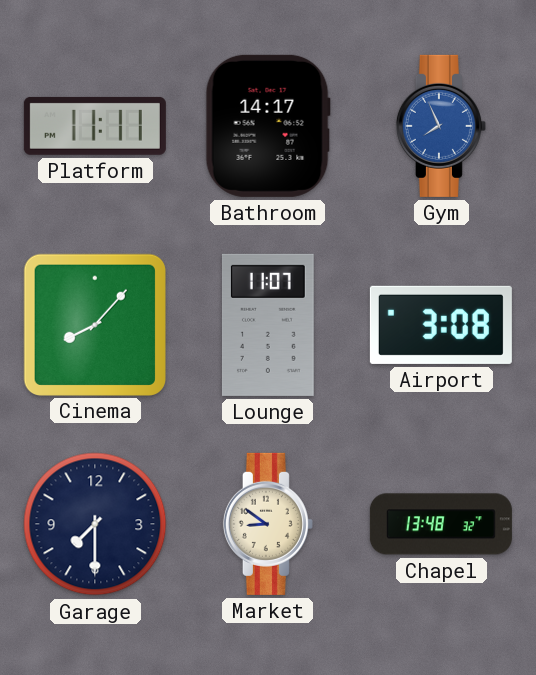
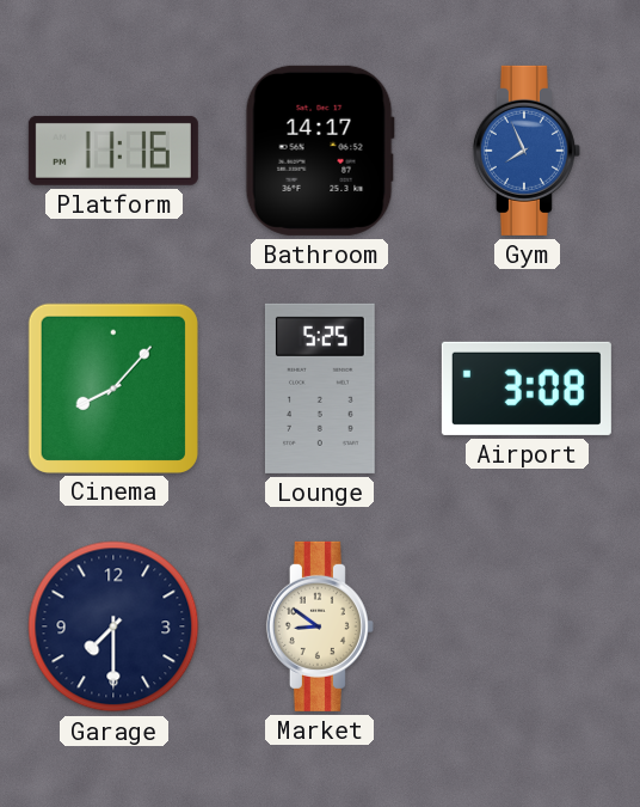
Platform: 11:11 -> 11:16 (113, 151)
Lounge: 11:07 -> 5:25 (320, 389)
Chapel: 13:48 -> none (441, 524)
